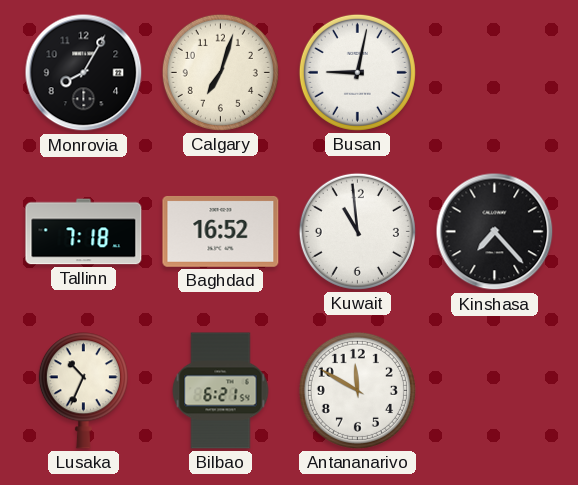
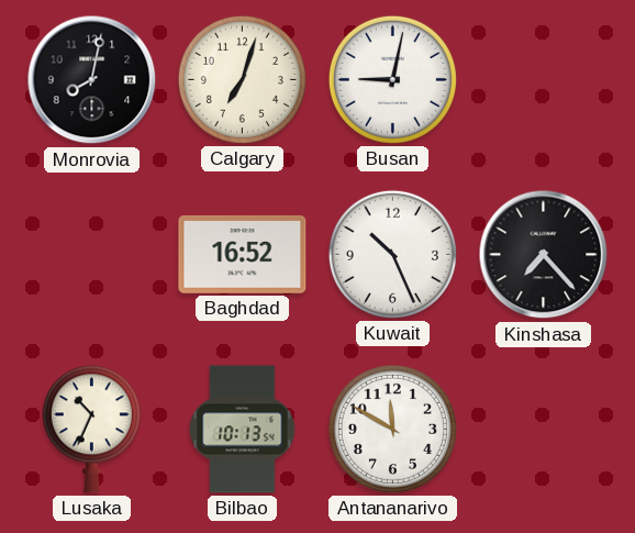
Monrovia: 8:05 -> 8:02 (92, 80)
Tallinn: 7:18 -> none (84, 232)
Kuwait: 10:59 -> 10:26 (392, 254)
Bilbao: 6:21 -> 10:13 (243, 430)
